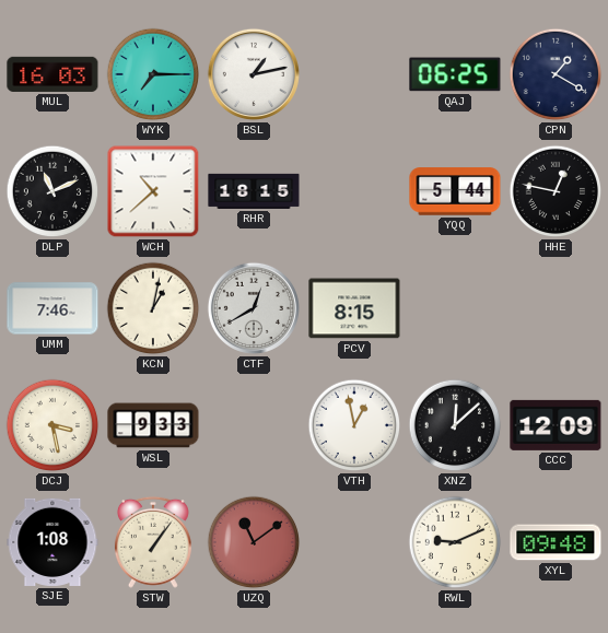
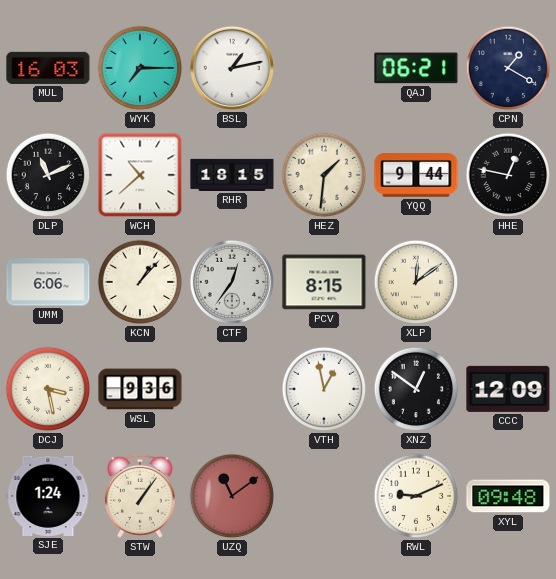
QAJ: 06:25 -> 06:21 (416, 68)
HEZ: none -> 1:31 (324, 175)
YQQ: 5:44 -> 9:44 (416, 175)
UMM: 7:46 -> 6:06 (48, 282)
KCN: 1:02 -> 1:07 (140, 282)
CTF: 12:40 -> 12:36 (232, 282)
XLP: none -> 12:09 (416, 282)
WSL: 9:33 -> 9:36 (140, 389)
XNZ: 12:08 -> 12:51 (416, 389)
SJE: 1:08 -> 1:24 (48, 496)
